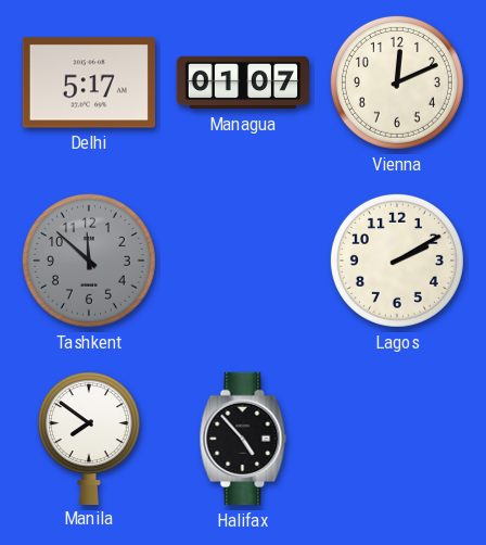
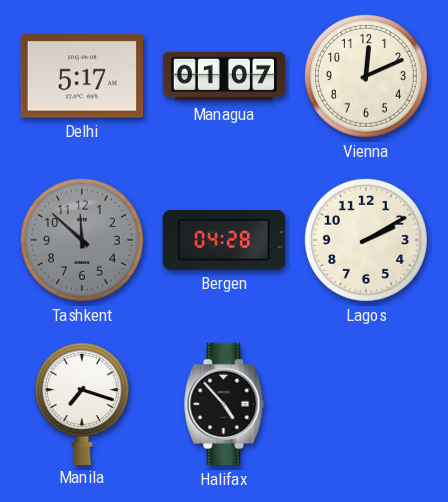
Bergen: none -> 04:28 (224, 240)
Manila: 7:51 -> 7:18 (82, 403)
